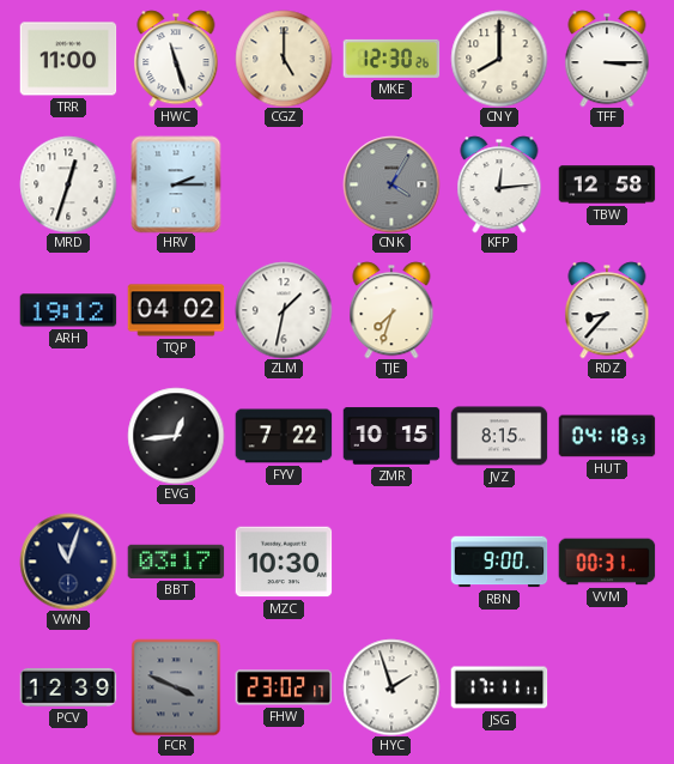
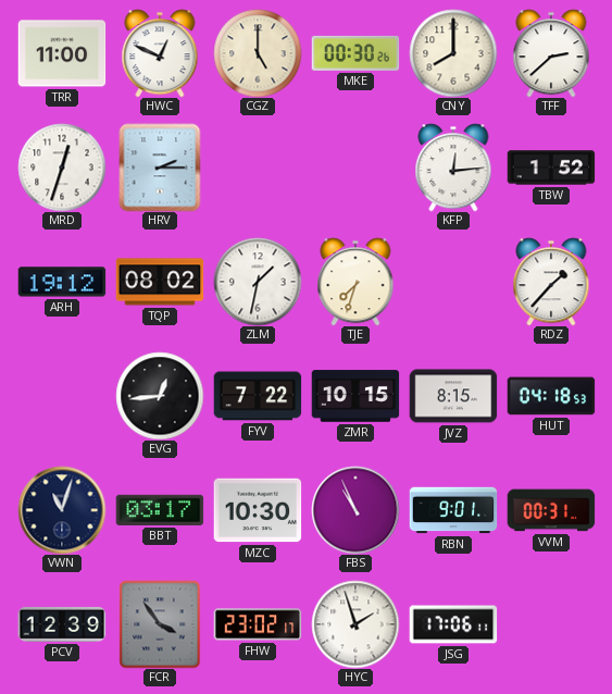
HWC: 11:27 -> 12:49 (160, 53)
MKE: 12:30 -> 00:30 (355, 53)
TFF: 3:15 -> 2:38 (551, 53)
CNK: 4:05 -> none (391, 184)
TBW: 12:58 -> 1:52 (551, 168)
TQP: 04:02 -> 08:02 (160, 282)
RDZ: 8:37 -> 1:37 (551, 282)
FBS: none -> 10:56 (355, 510)
RBN: 9:00 -> 9:01 (453, 510)
FCR: 3:49 -> 3:54 (160, 624)
JSG: 17:11 -> 17:06 (453, 624)
